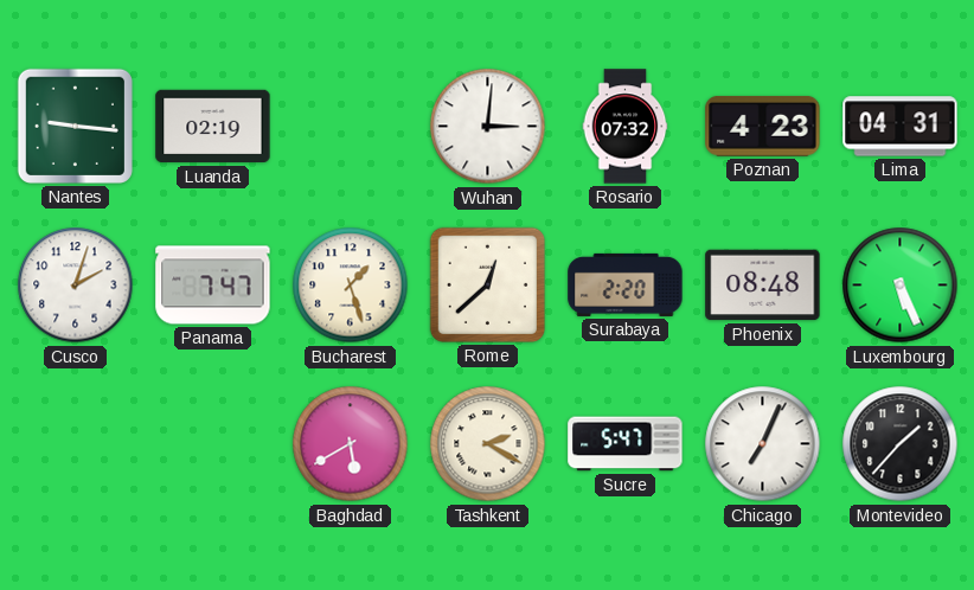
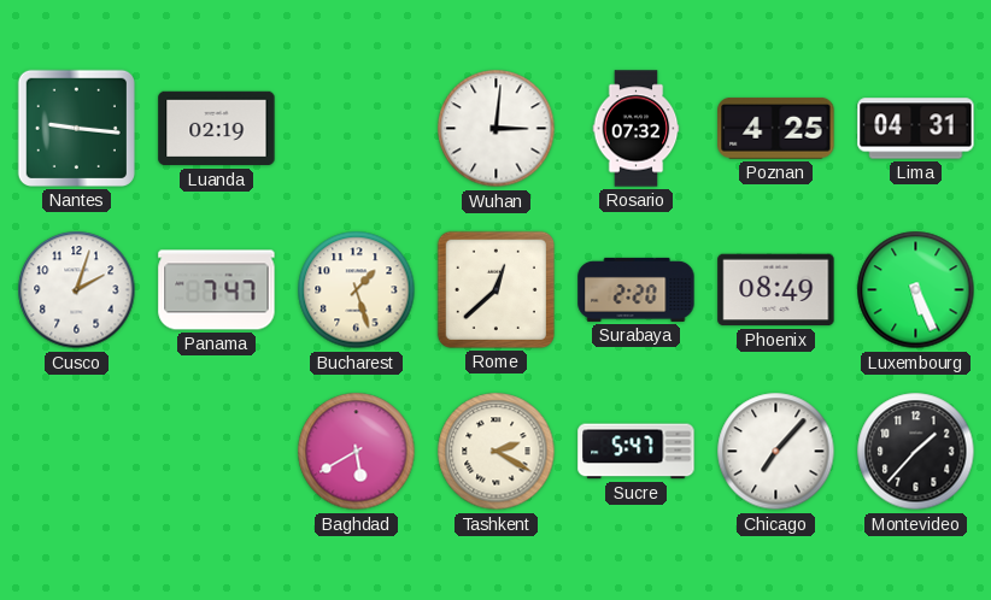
Poznan: 4:23 -> 4:25 (776, 129)
Phoenix: 08:48 -> 08:49 (776, 290)
Chicago: 7:04 -> 7:07 (776, 452)
